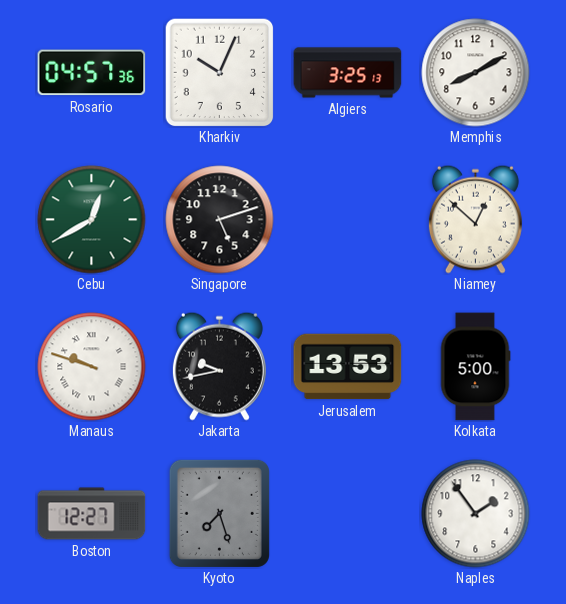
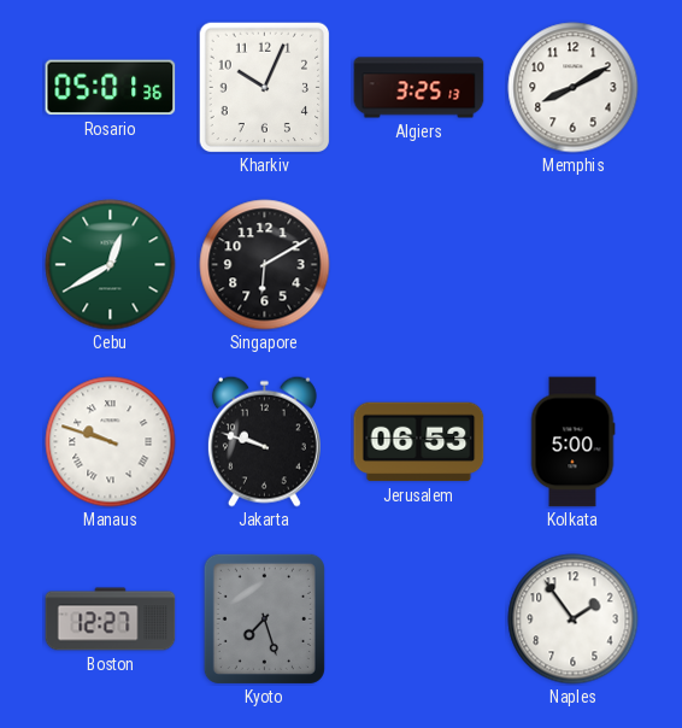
Rosario: 04:57 -> 05:01 (111, 88)
Singapore: 5:12 -> 6:10 (265, 265)
Niamey: 12:52 -> none (475, 219)
Jakarta: 9:43 -> 9:48 (264, 441)
Jerusalem: 13:53 -> 06:53 (419, 442)
